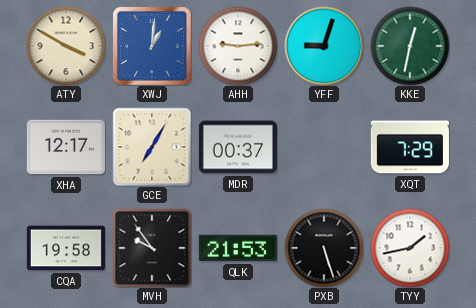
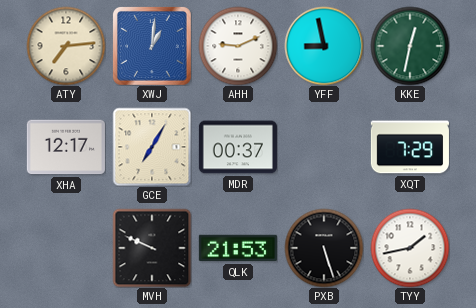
ATY: 3:50 -> 7:14 (66, 46)
AHH: 9:14 -> 9:11 (238, 46)
YFF: 9:03 -> 8:58 (324, 46)
CQA: 19:58 -> none (66, 248)
MVH: 9:54 -> 9:49 (152, 248)
